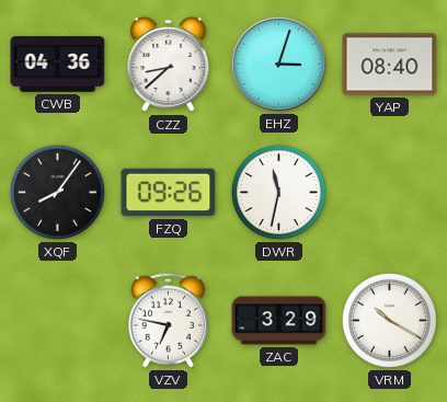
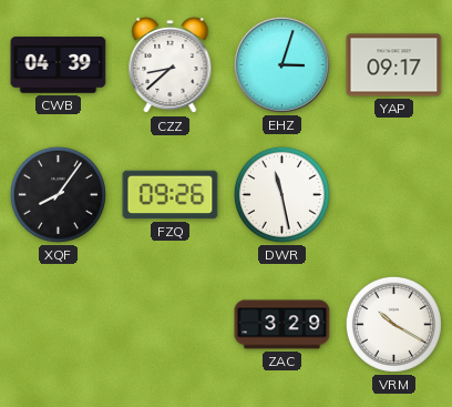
CWB: 04:36 -> 04:39 (59, 65)
YAP: 08:40 -> 09:17 (394, 65)
DWR: 11:32 -> 11:28 (281, 194)
VZV: 6:47 -> none (168, 320)
